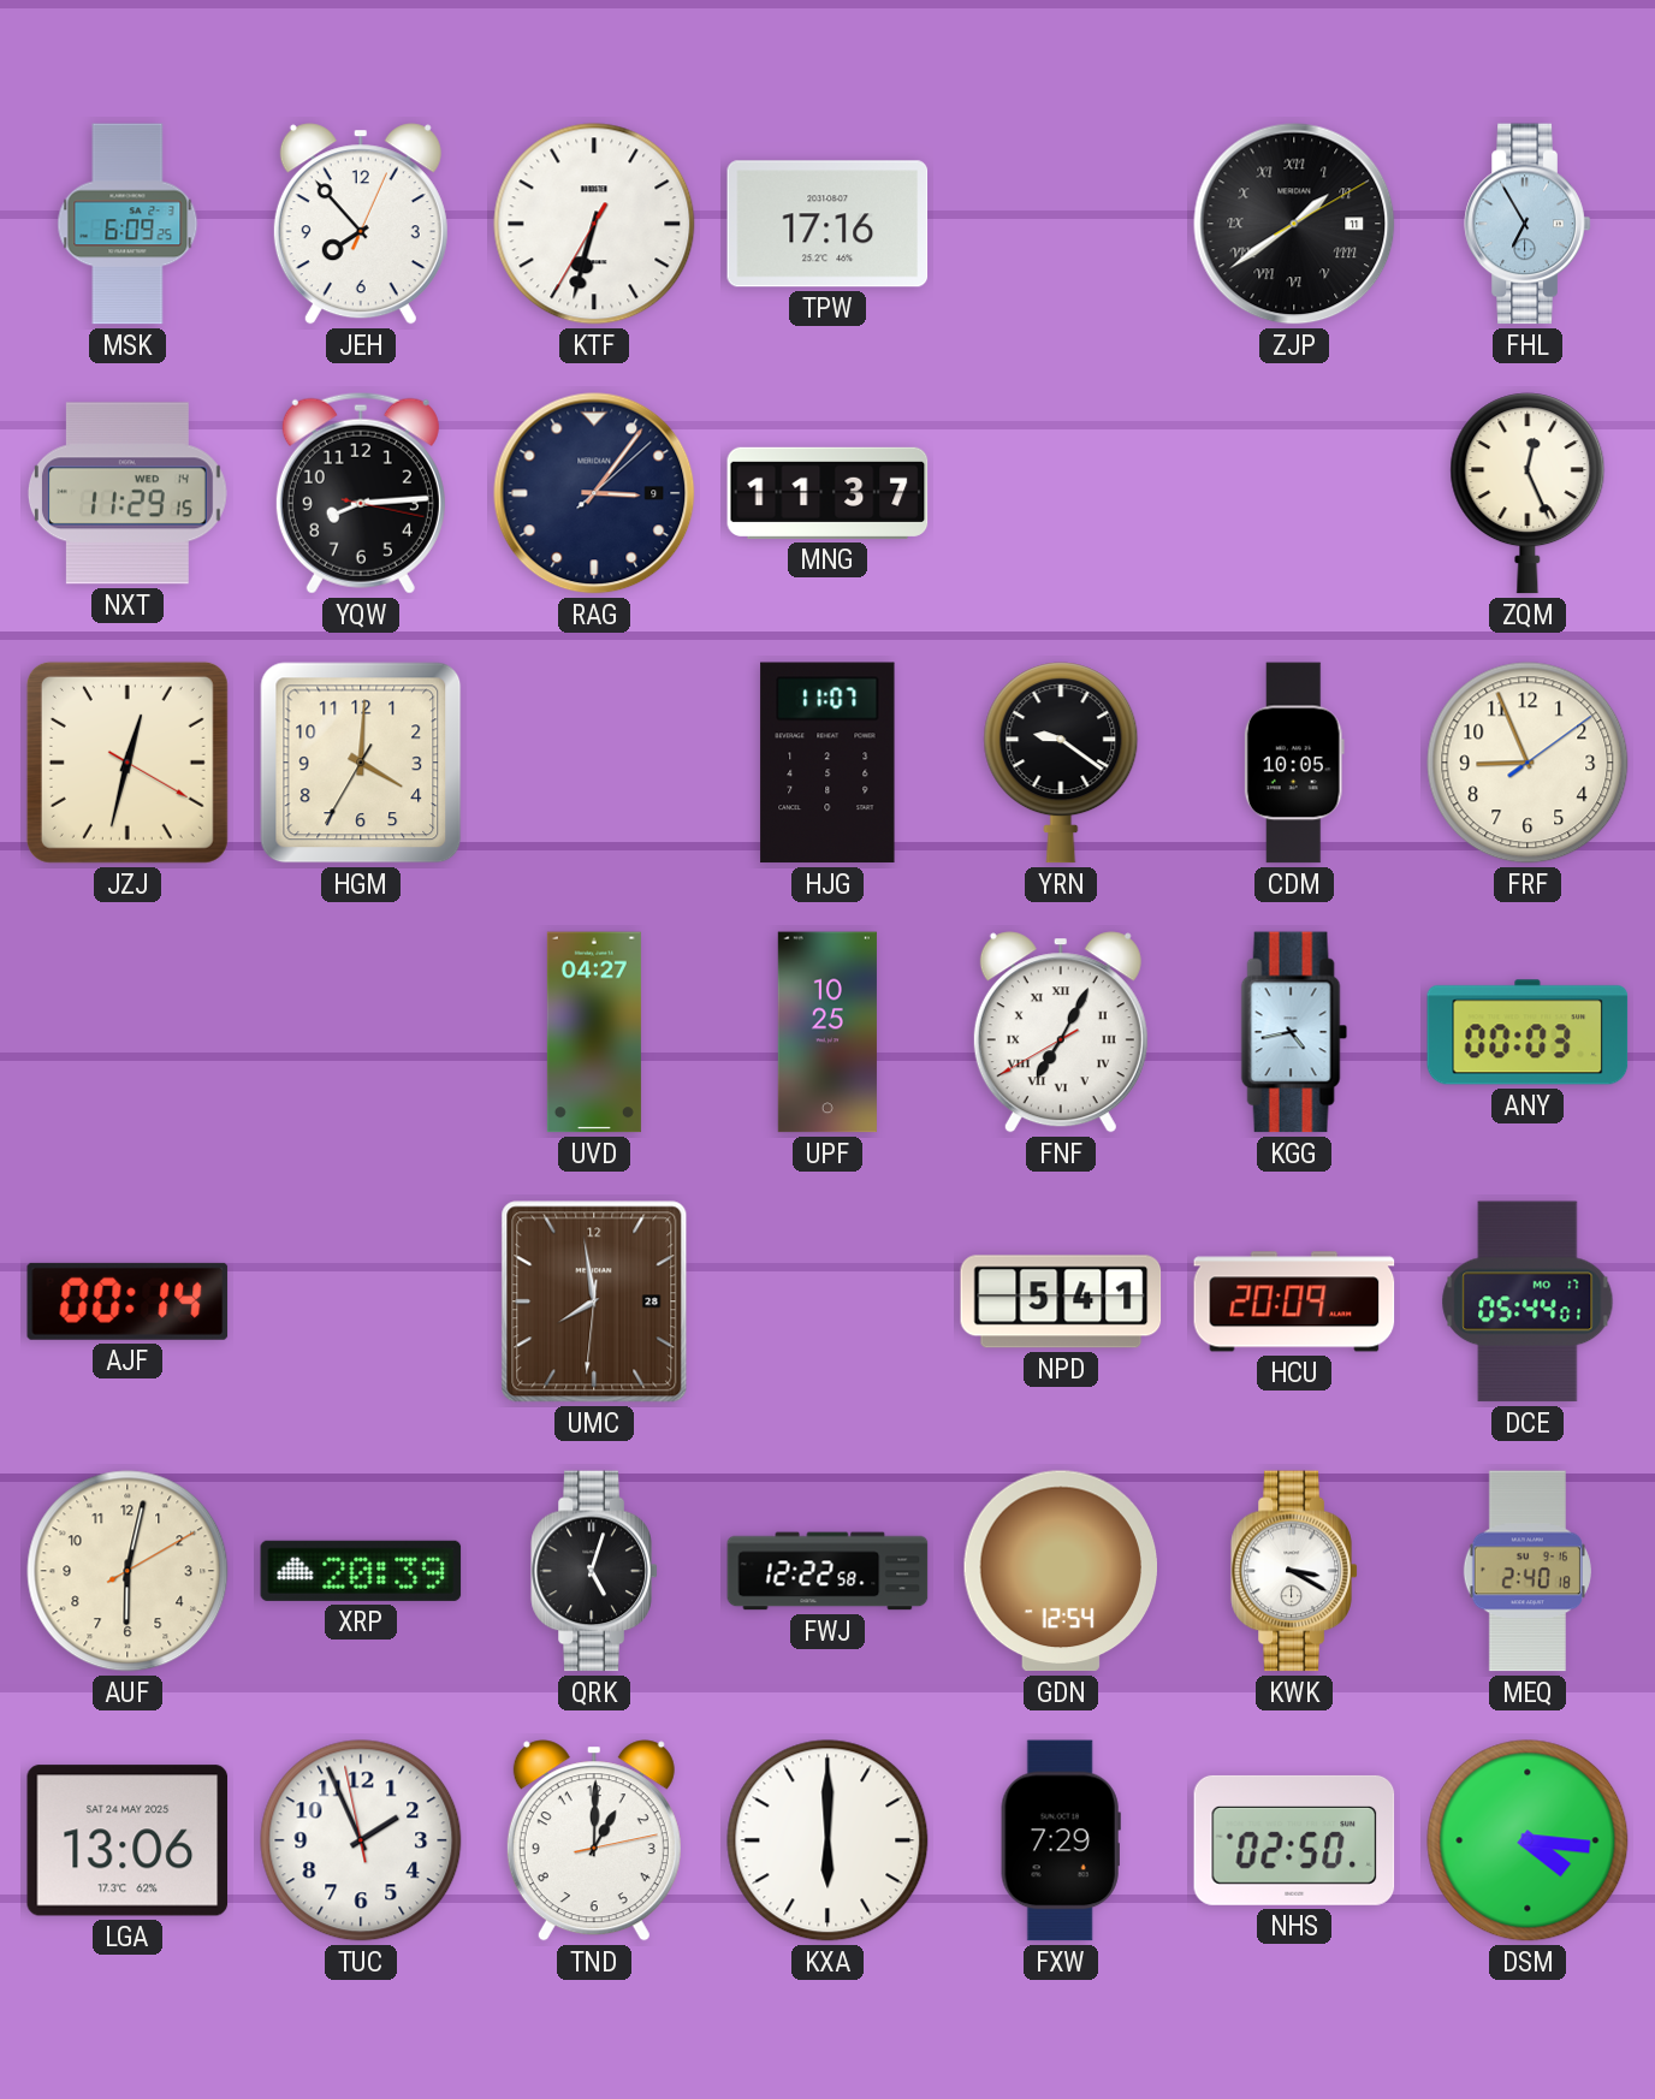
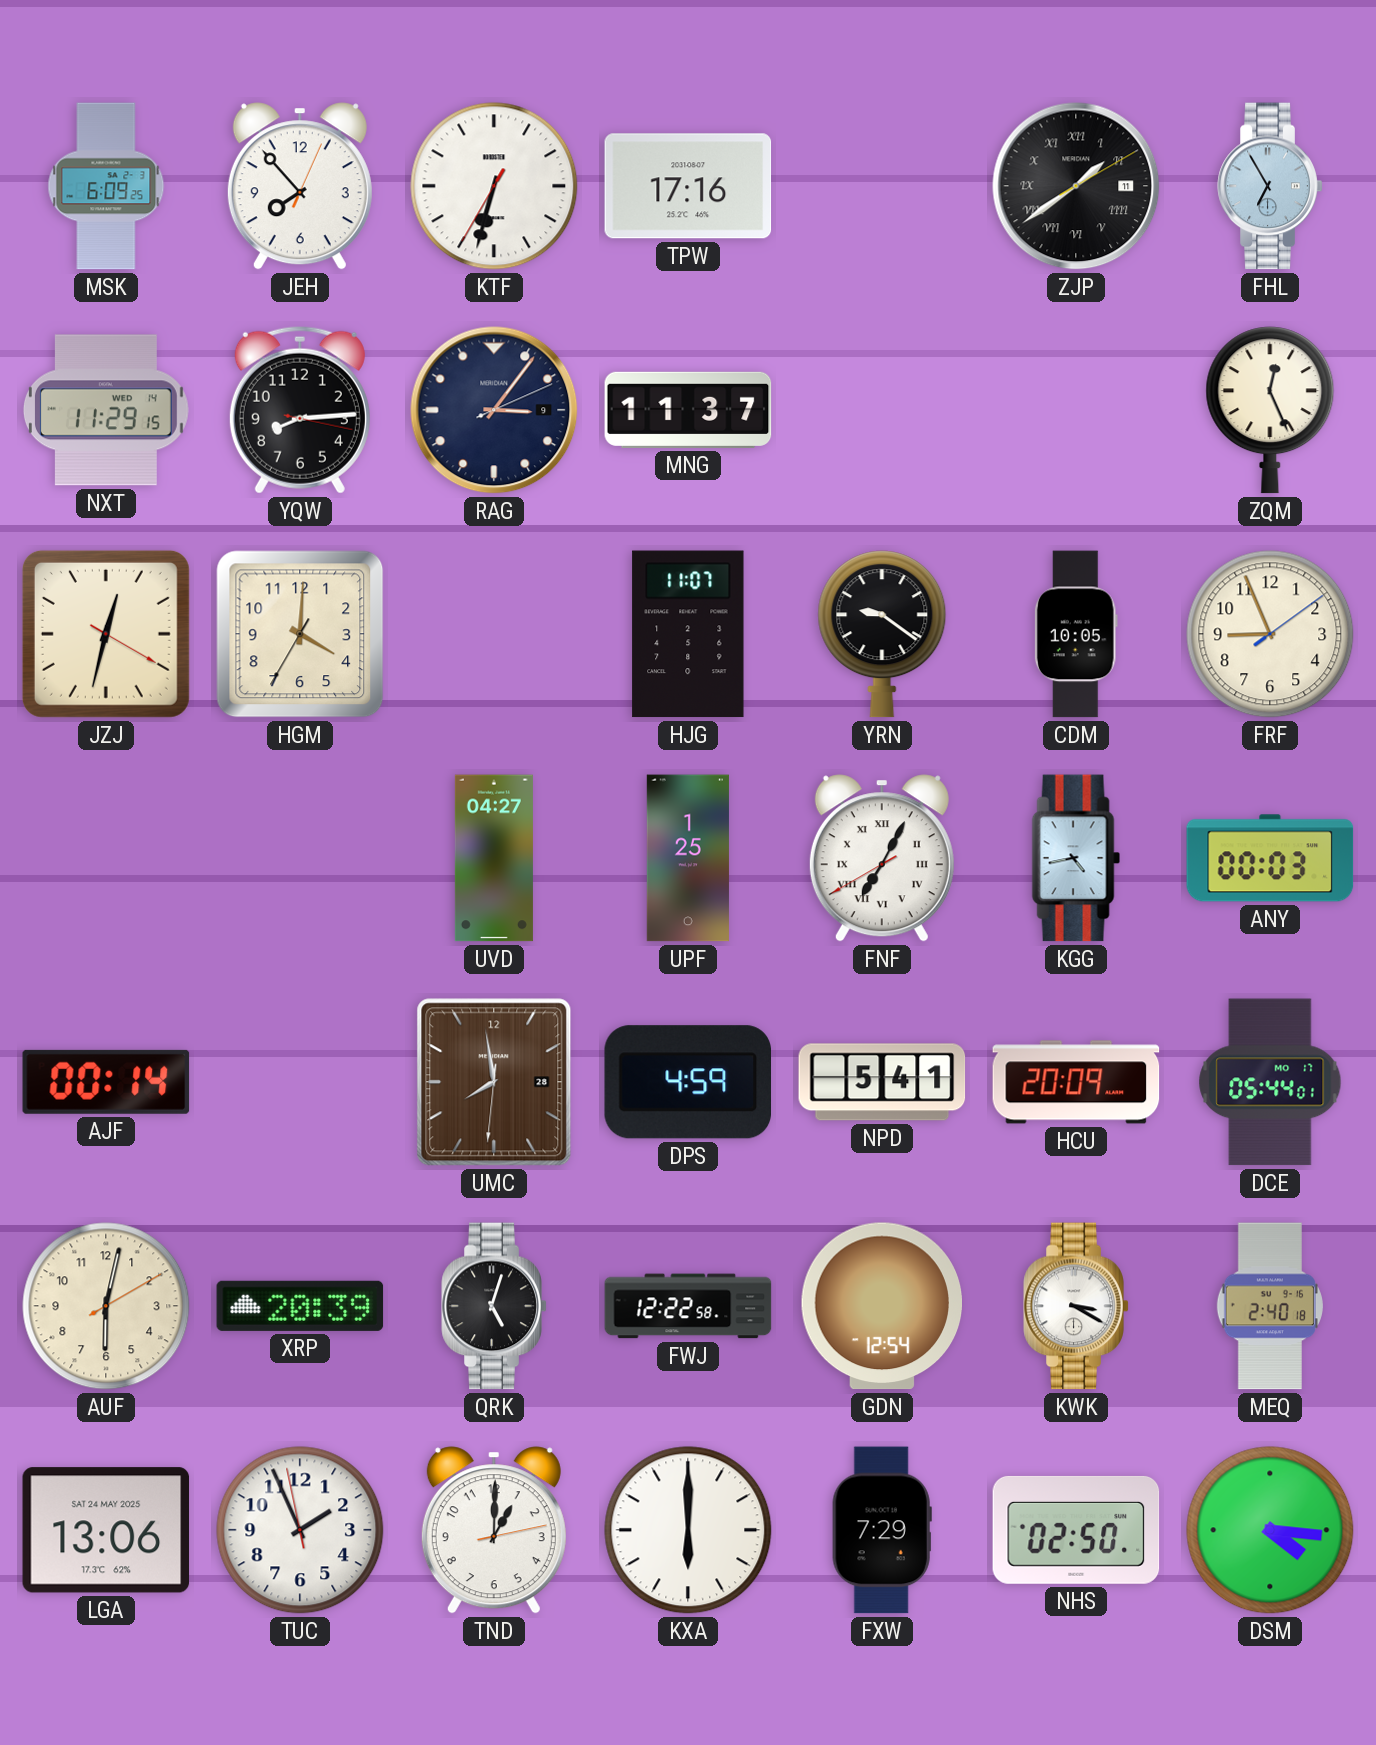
RAG: 3:06:08 -> 3:06:11 (494, 410)
UPF: 10:25 -> 1:25 (688, 858)
DPS: none -> 4:59 (687, 1082)
